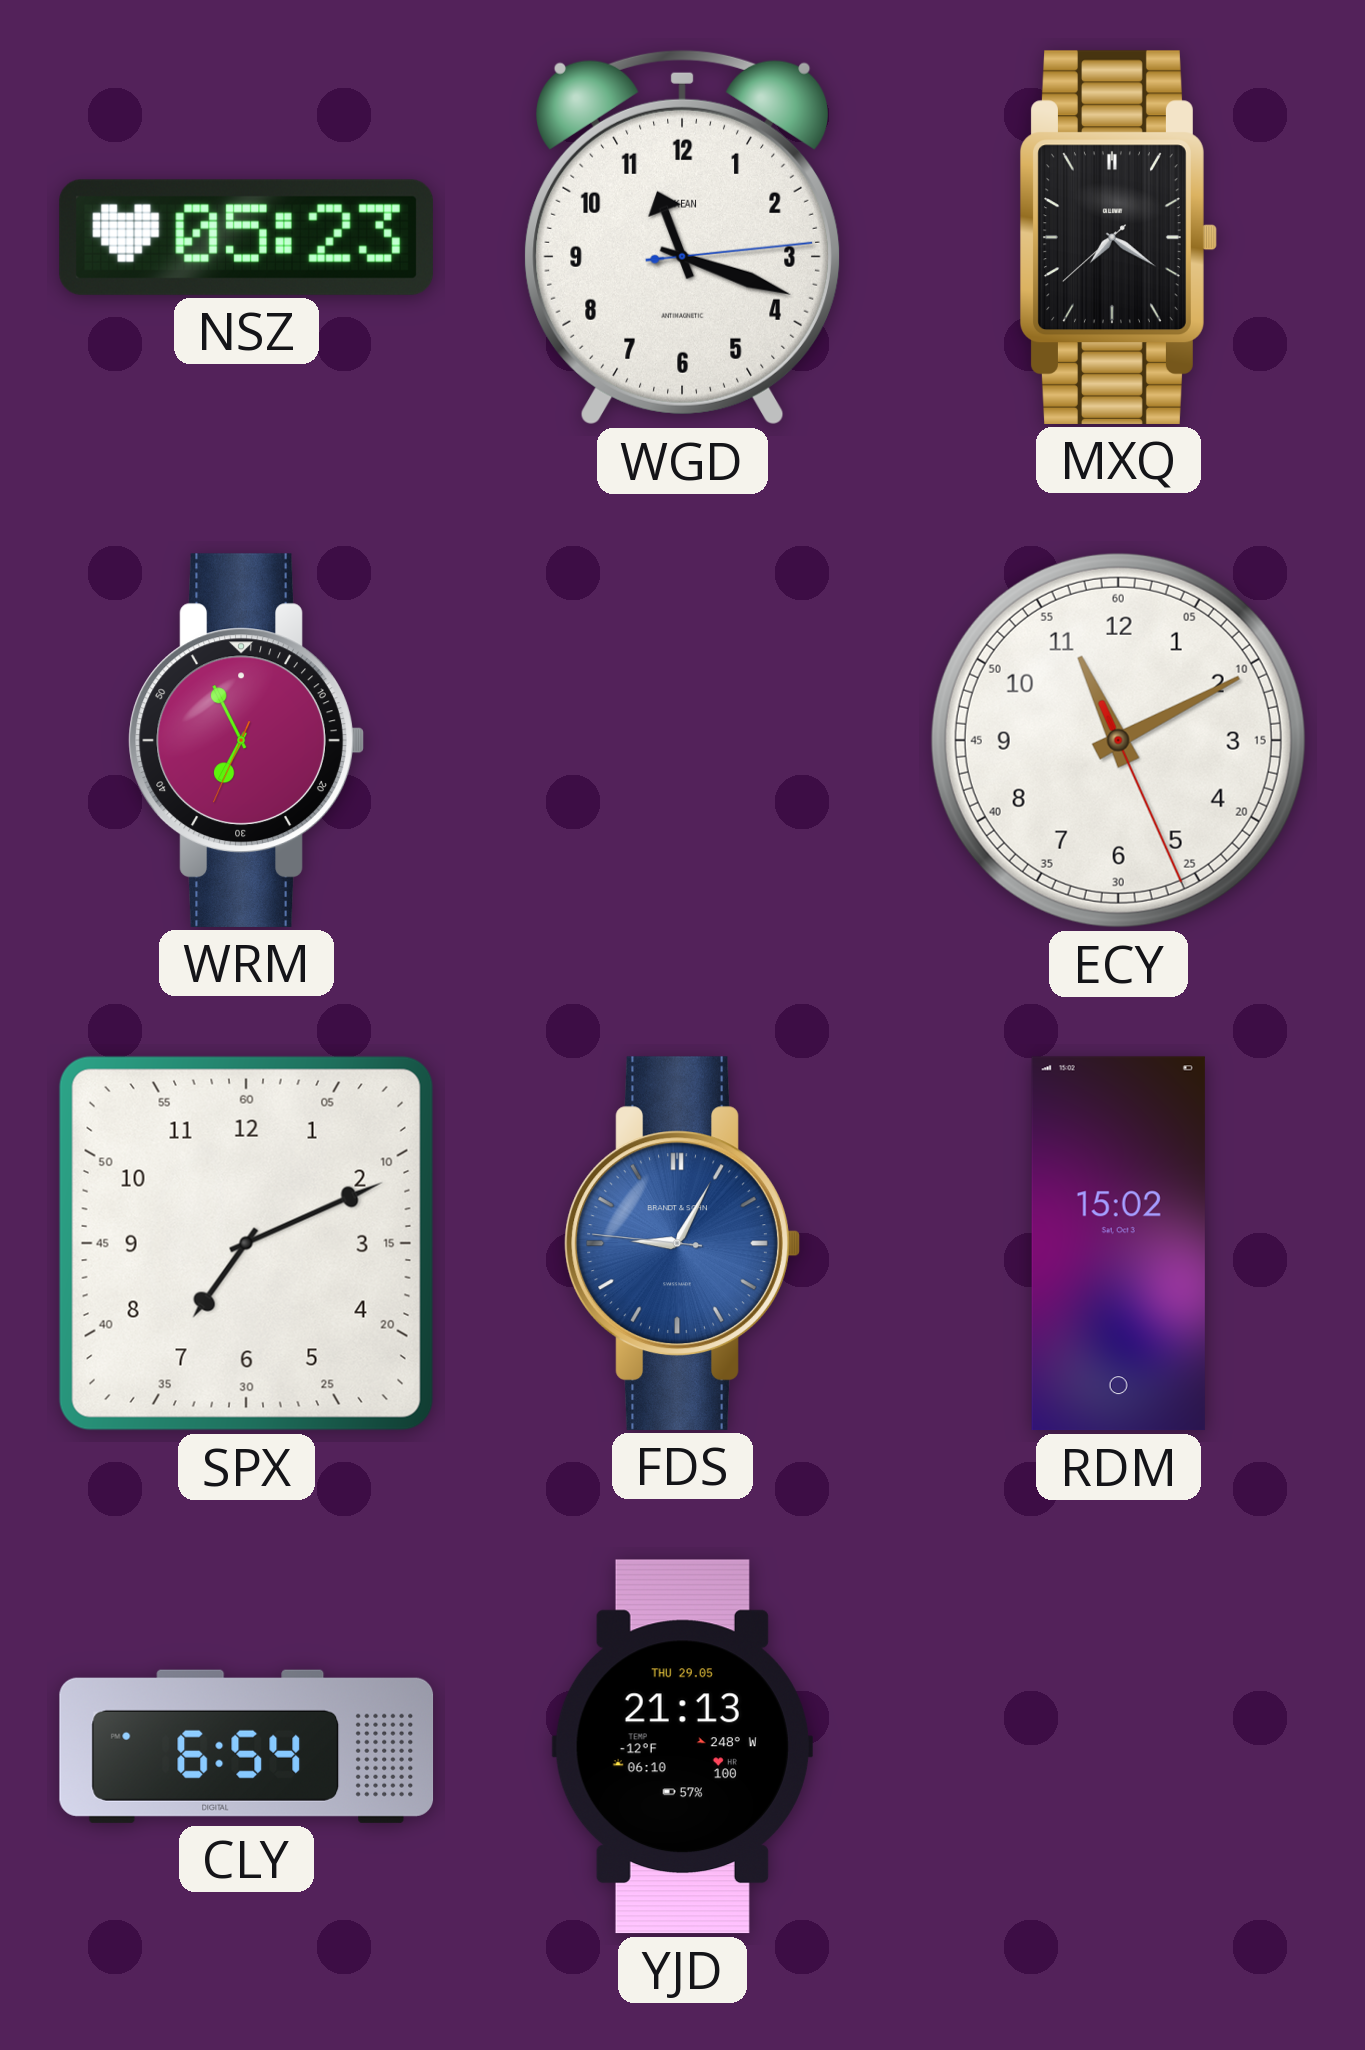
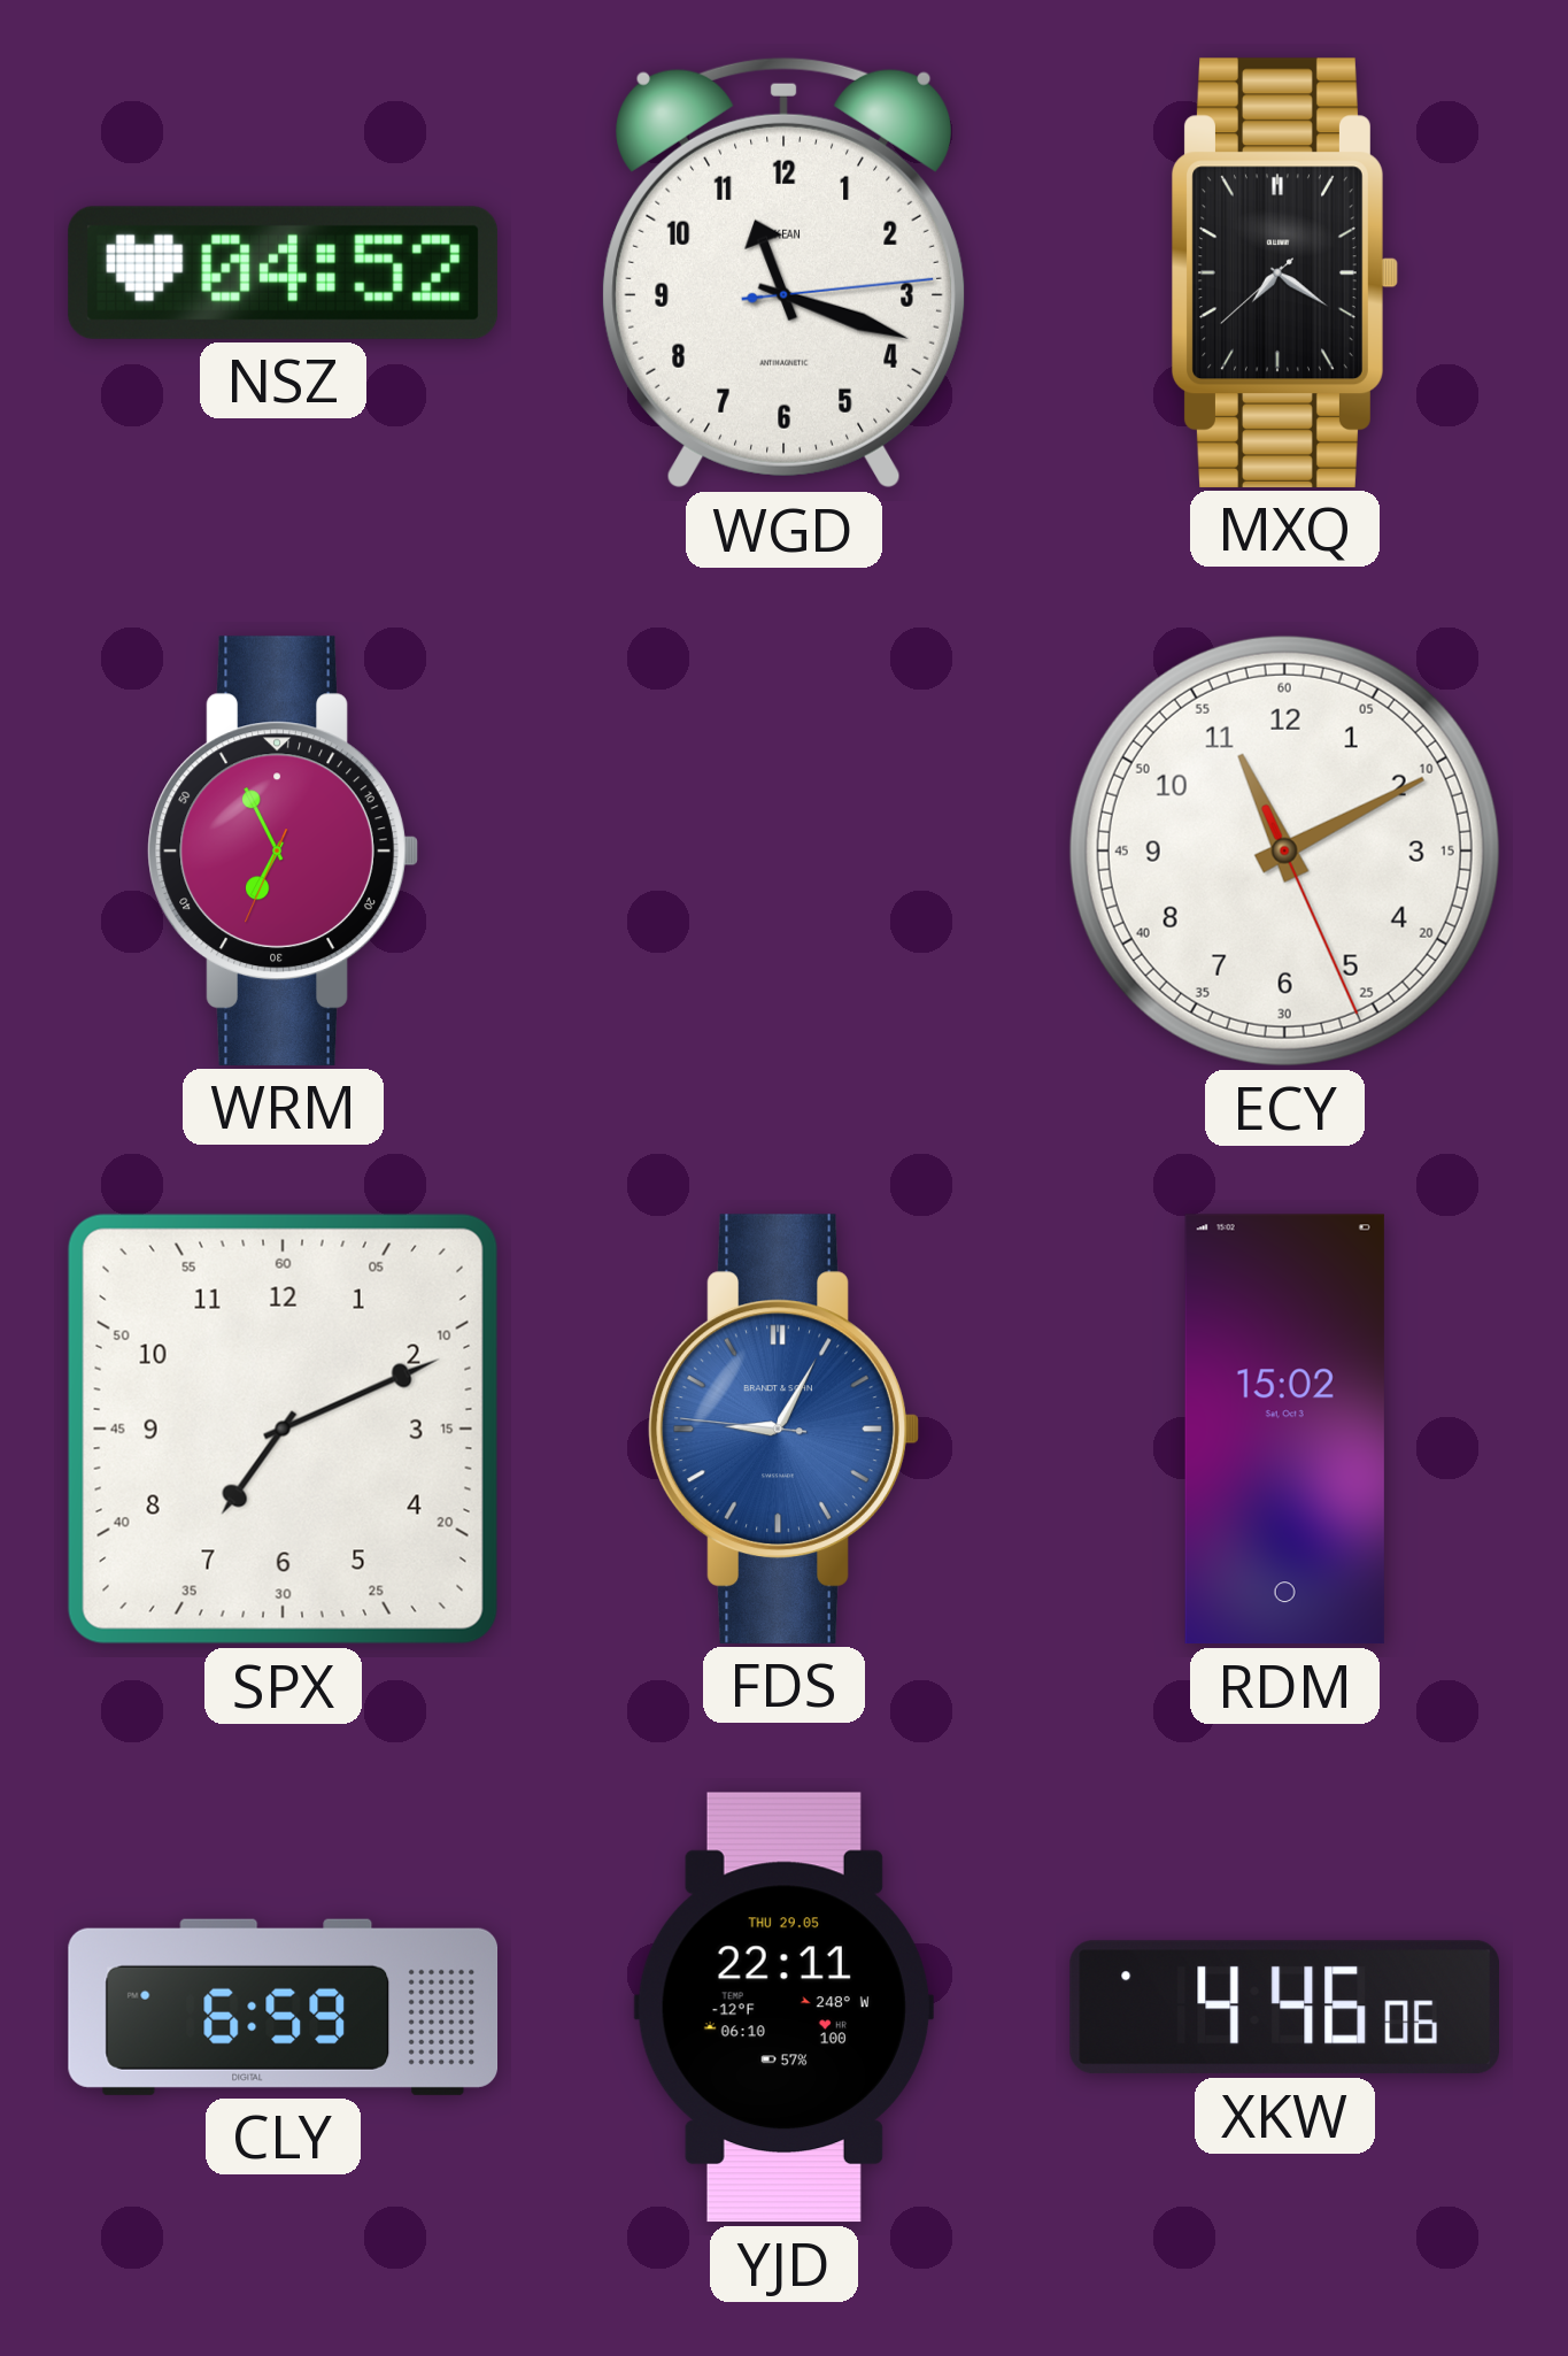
NSZ: 05:23 -> 04:52 (283, 272)
CLY: 6:54 -> 6:59 (284, 2007)
YJD: 21:13 -> 22:11 (783, 2008)
XKW: none -> 4:46 (1284, 2008)
